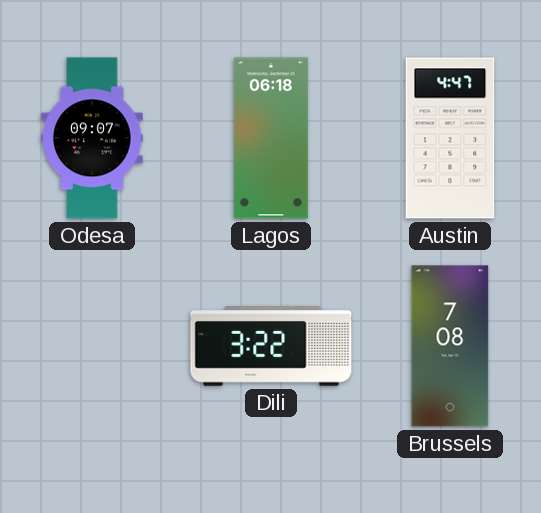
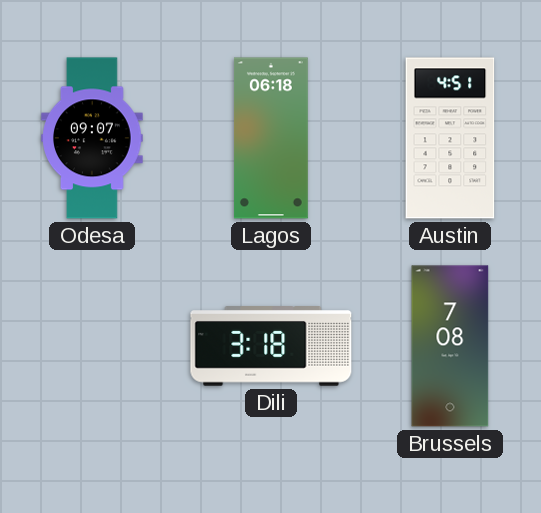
Austin: 4:47 -> 4:51 (450, 138)
Dili: 3:22 -> 3:18 (271, 346)
